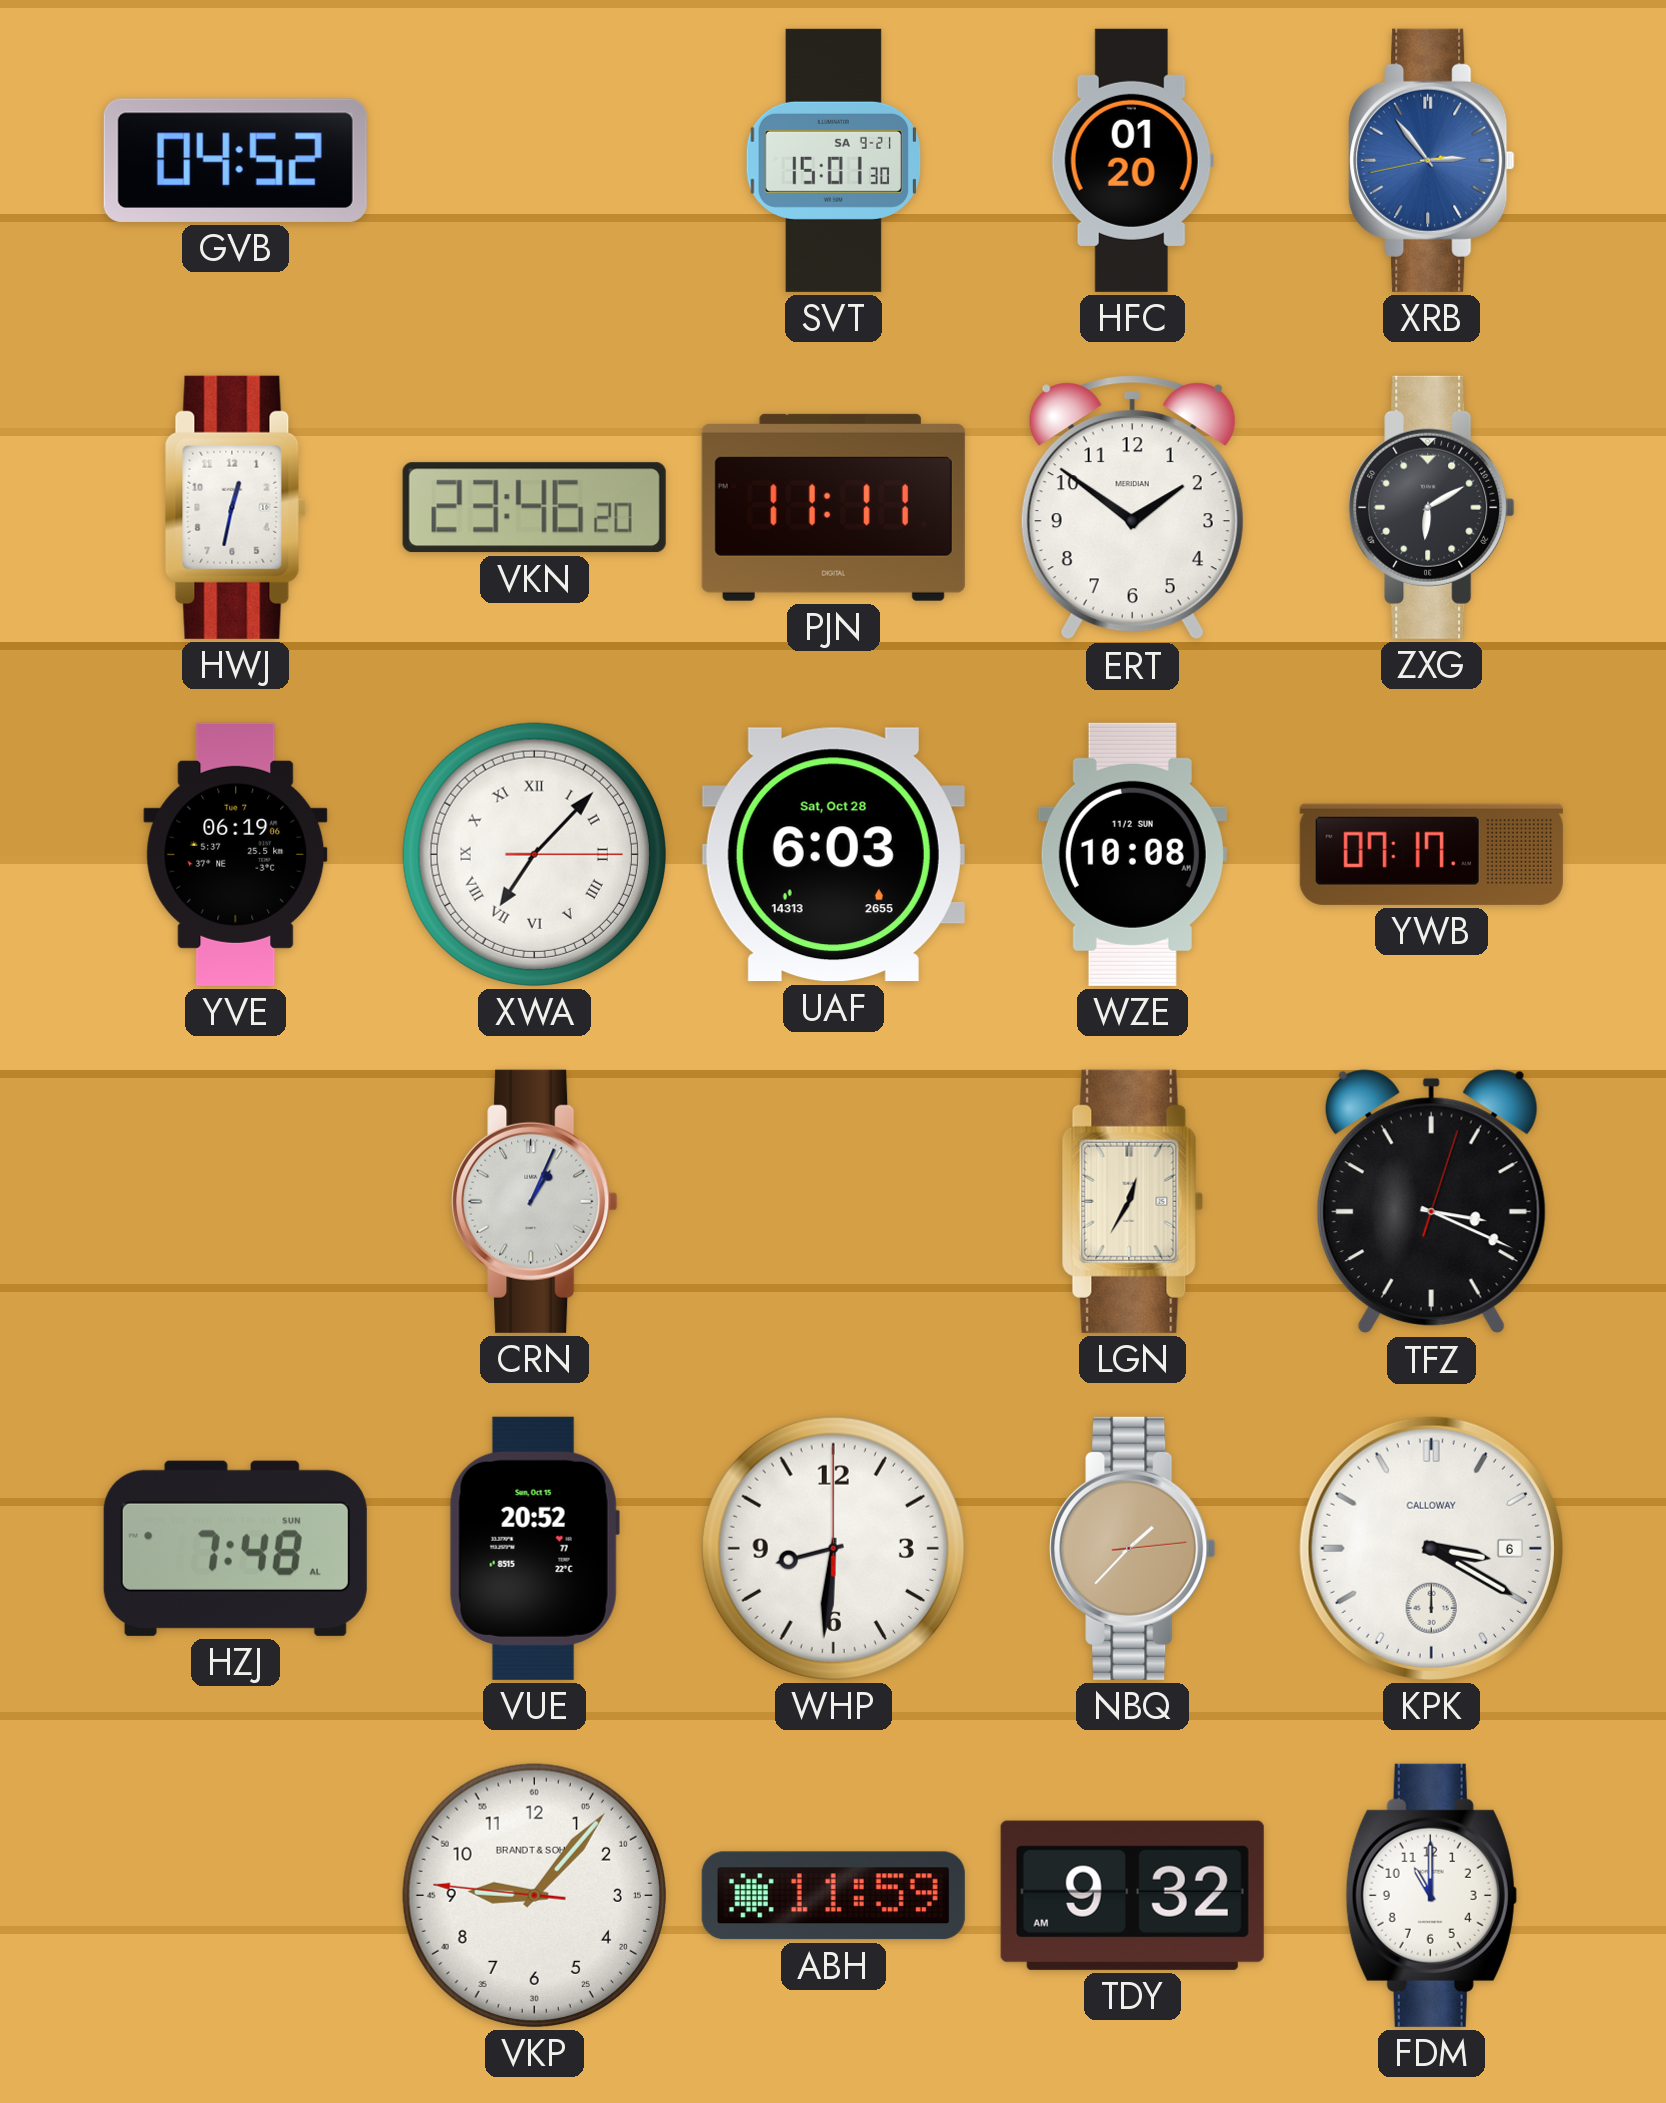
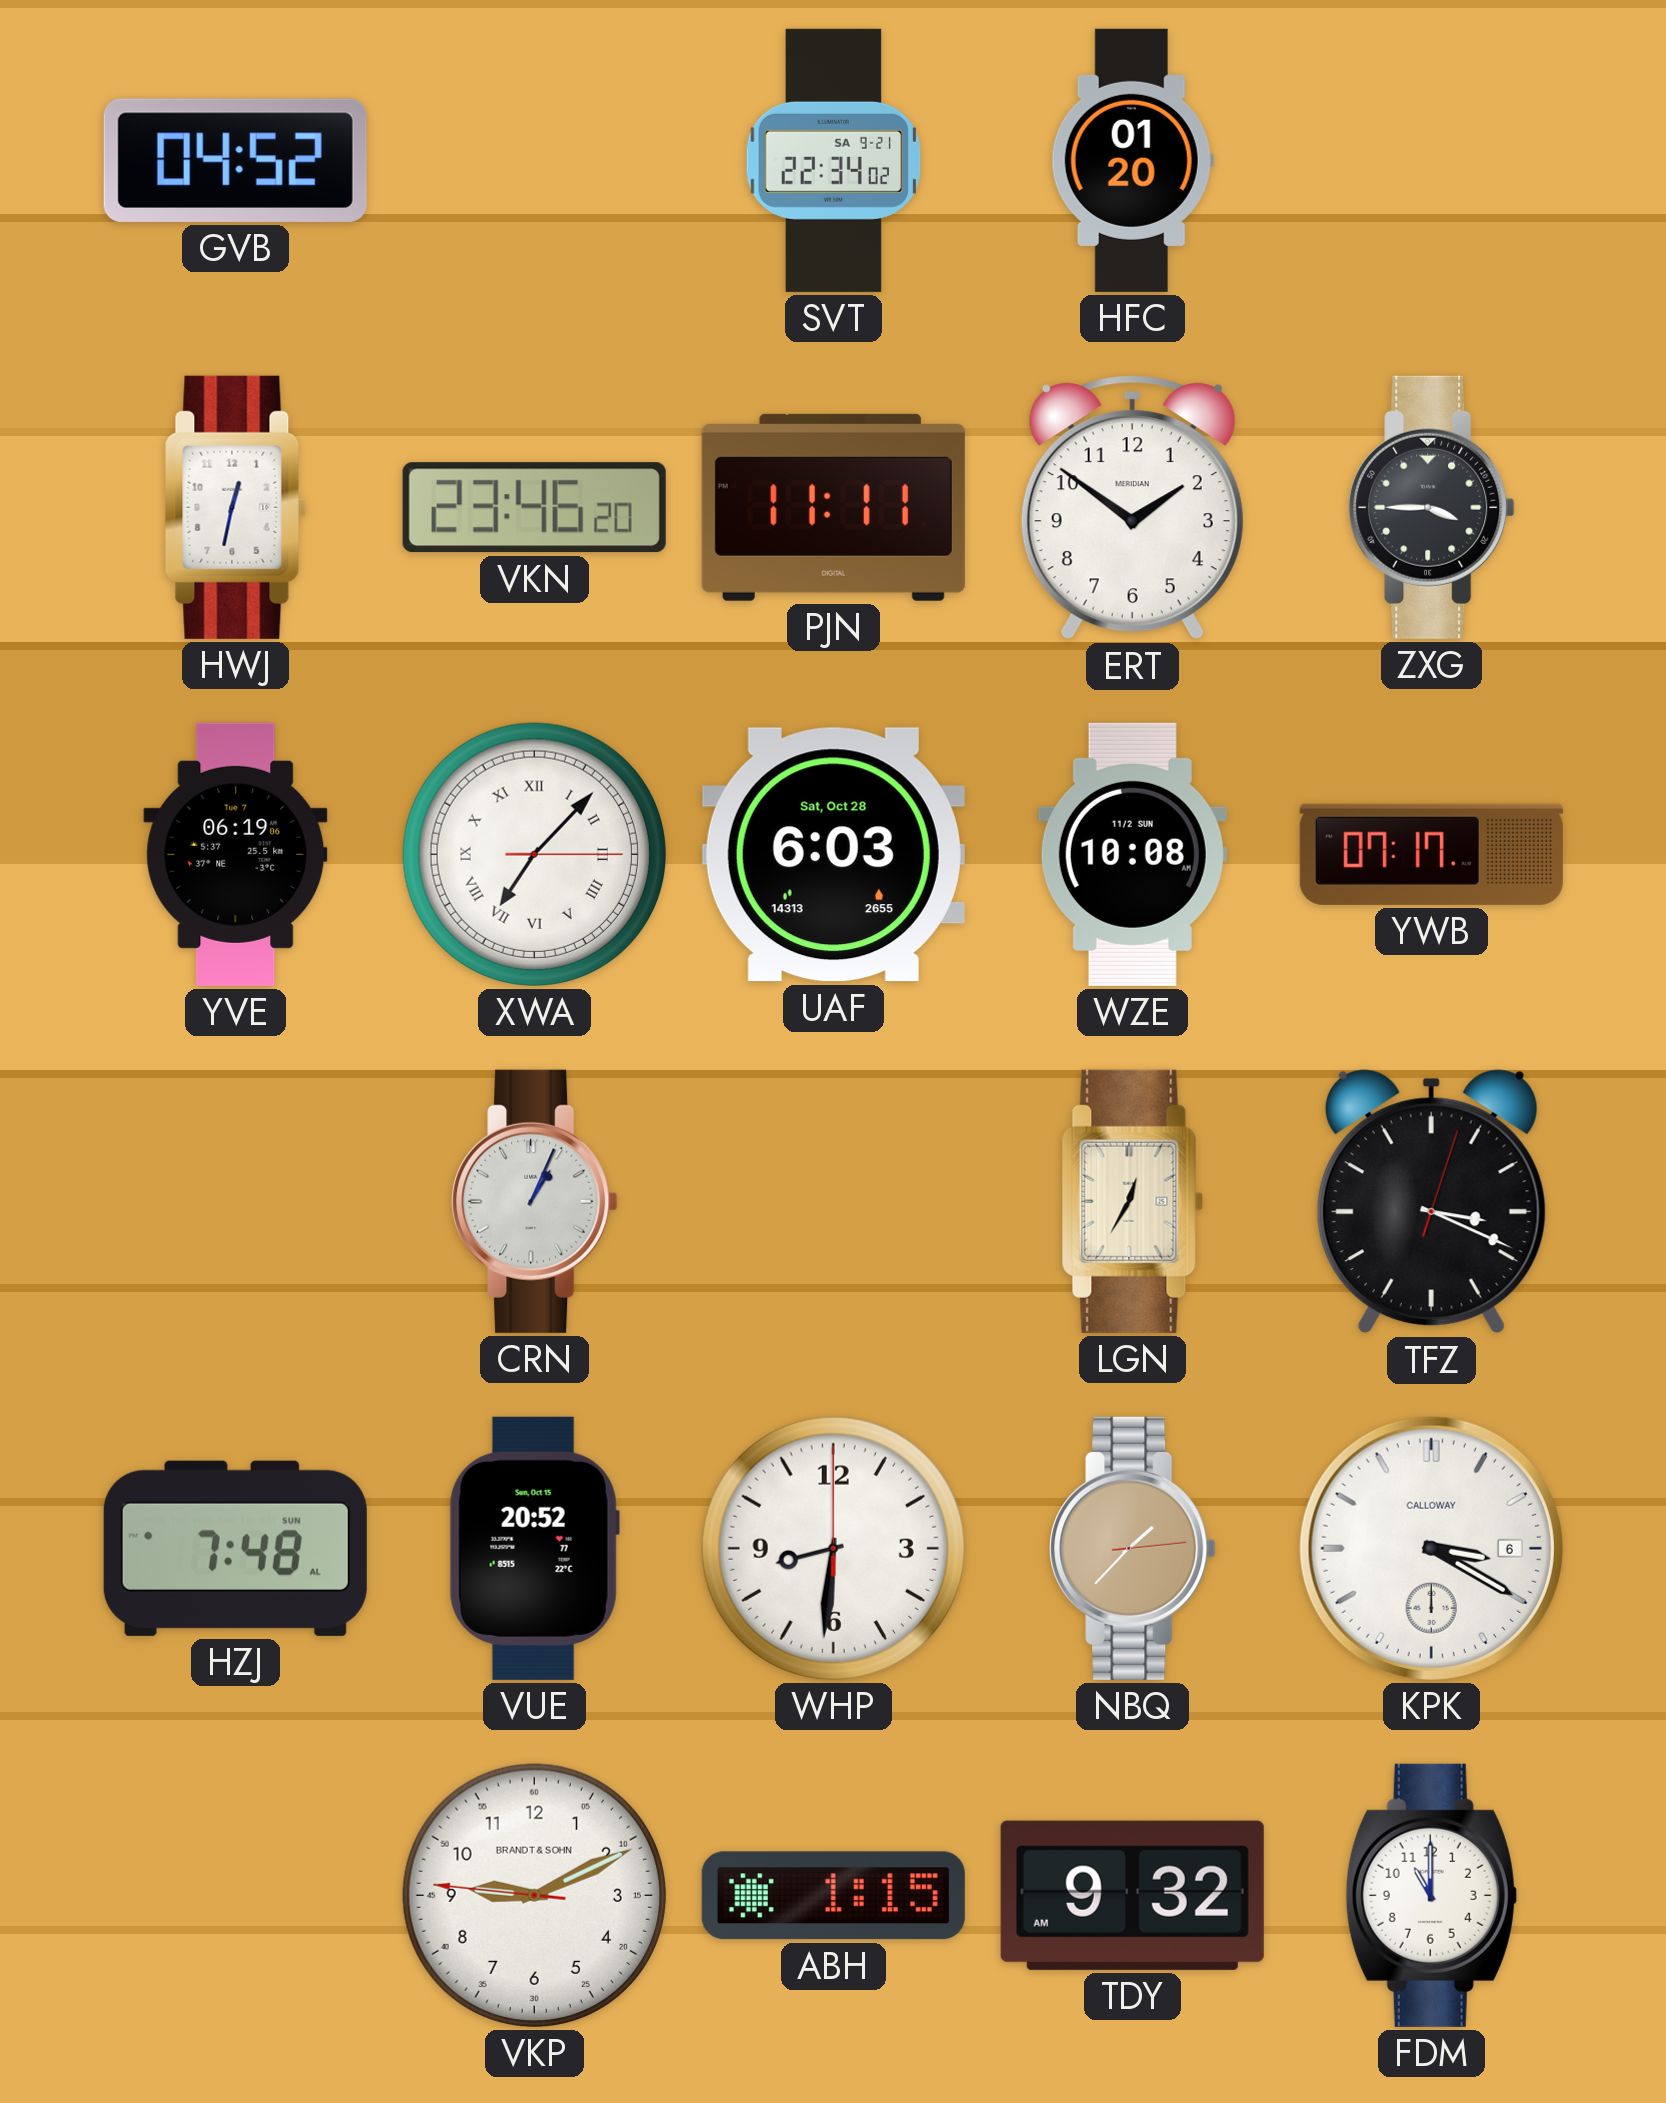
SVT: 15:01 -> 22:34 (833, 160)
XRB: 2:53 -> none (1432, 160)
ZXG: 6:10 -> 3:45 (1432, 507)
VKP: 9:06 -> 9:10 (534, 1895)
ABH: 11:59 -> 1:15 (833, 1896)
